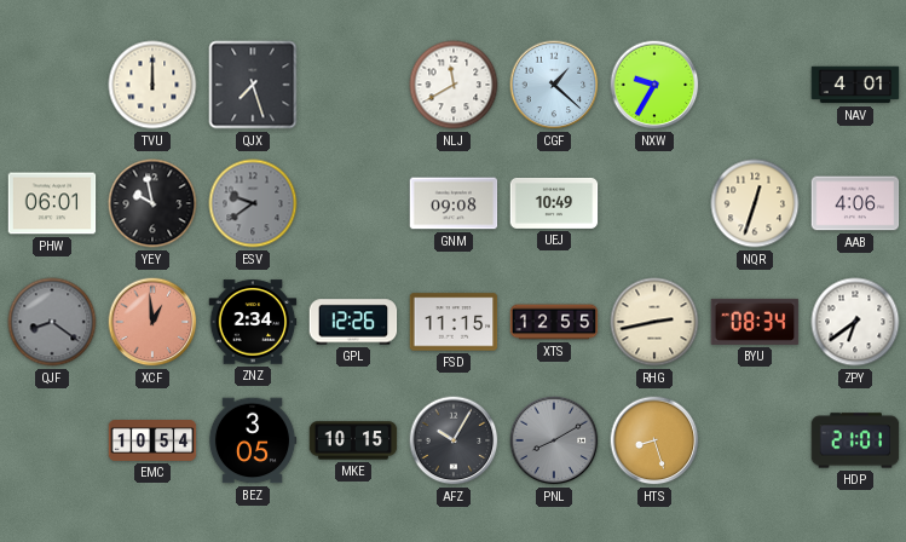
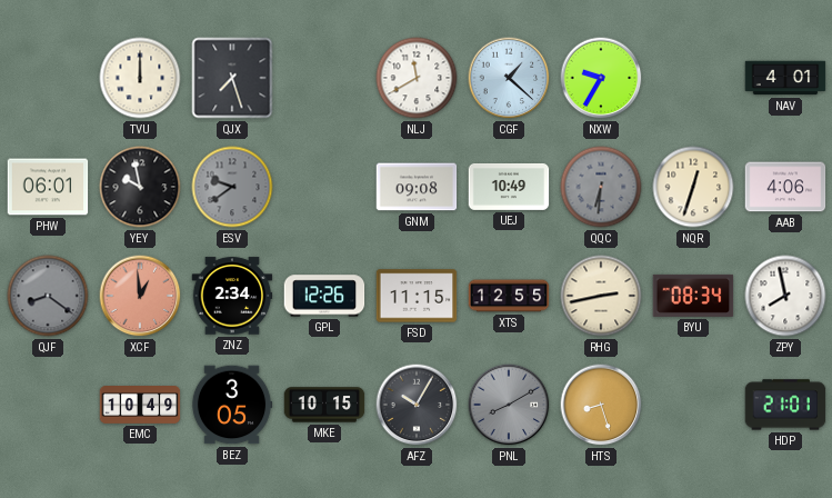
QQC: none -> 6:31 (601, 187)
ZPY: 6:39 -> 7:58 (785, 296)
EMC: 10:54 -> 10:49 (140, 406)
